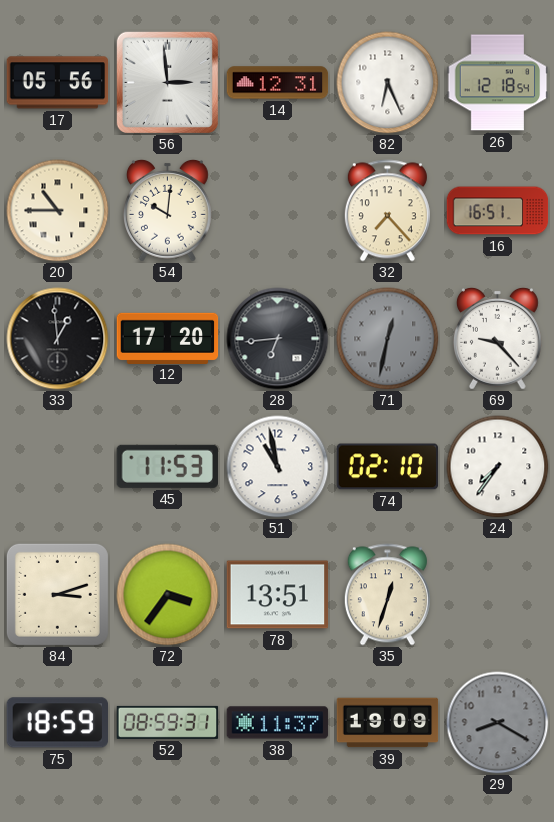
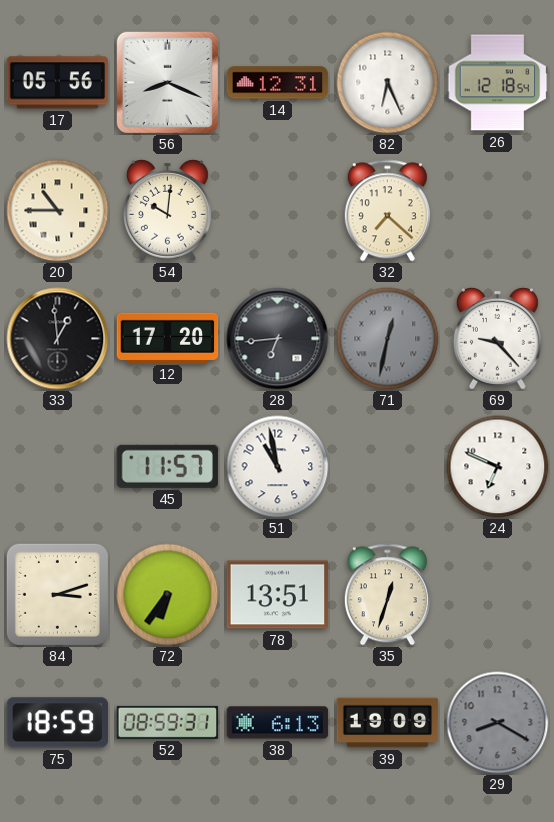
56: 2:59 -> 8:19 (167, 82)
32: 7:23 -> 7:22 (387, 211)
16: 16:51 -> none (498, 211)
45: 11:53 -> 11:57 (167, 466)
74: 02:10 -> none (388, 467)
24: 7:36 -> 6:49 (498, 467)
72: 3:36 -> 6:36 (168, 595)
38: 11:37 -> 6:13 (278, 723)
